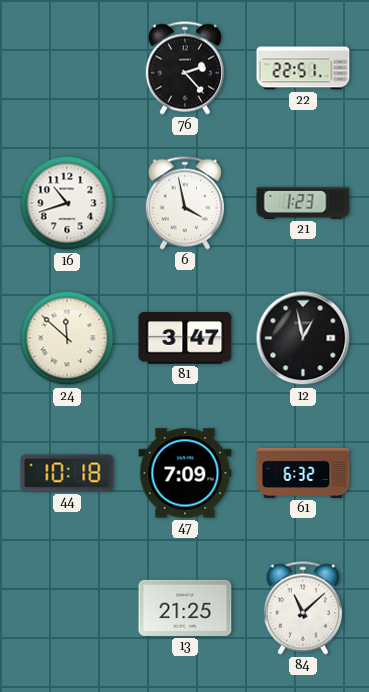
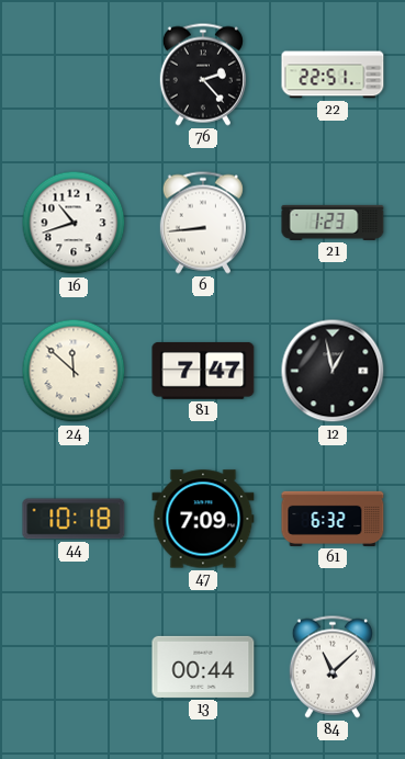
6: 3:58 -> 8:44 (203, 223)
81: 3:47 -> 7:47 (203, 371)
13: 21:25 -> 00:44 (203, 667)
